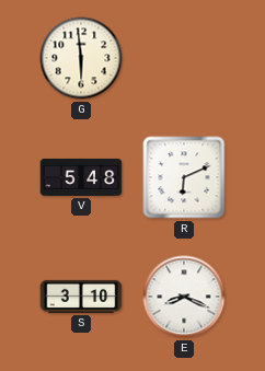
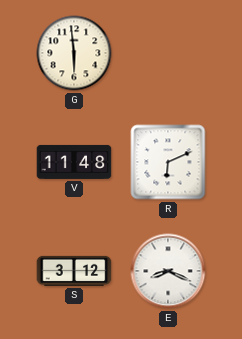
V: 5:48 -> 11:48 (74, 162)
S: 3:10 -> 3:12 (74, 271)
